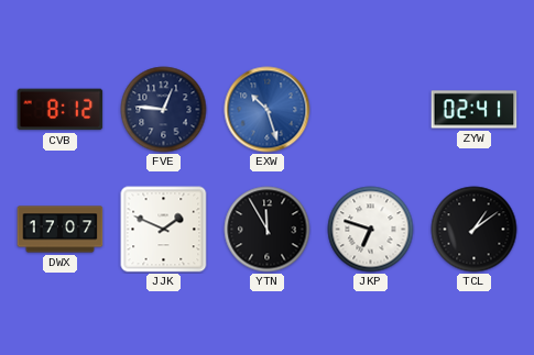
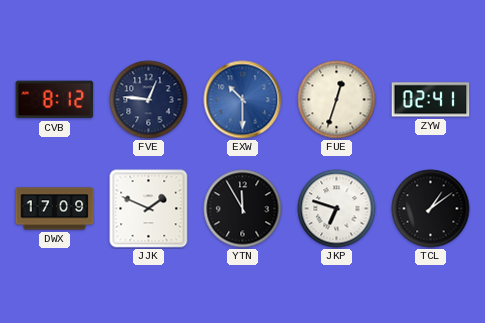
EXW: 10:27 -> 10:30 (243, 100)
FUE: none -> 12:33 (337, 100)
DWX: 17:07 -> 17:09 (55, 209)
